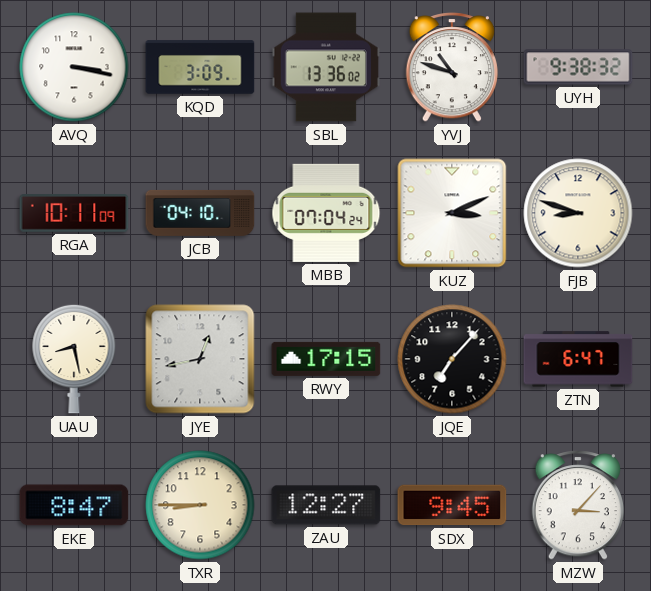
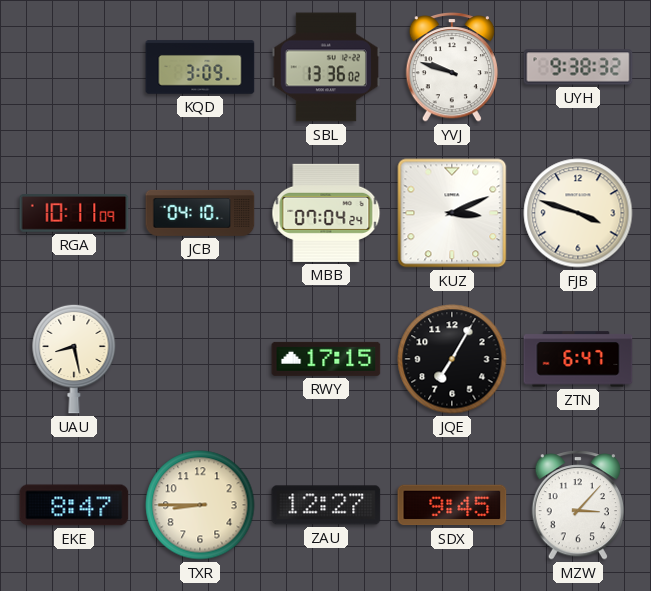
AVQ: 3:17 -> none (74, 67)
YVJ: 10:48 -> 9:48 (451, 67)
FJB: 8:48 -> 3:48 (578, 213)
JYE: 12:43 -> none (200, 359)
JQE: 7:07 -> 7:05 (452, 359)
